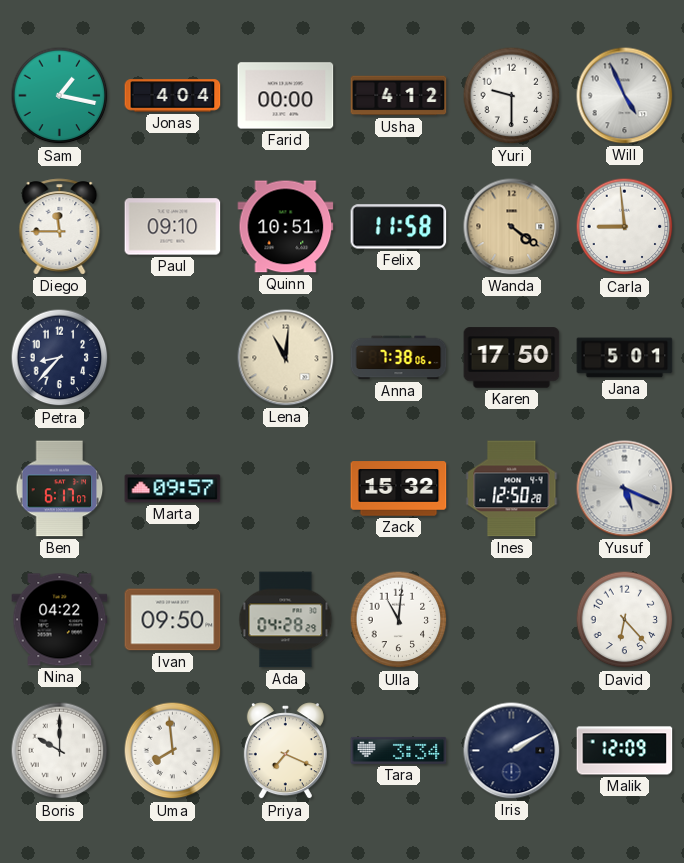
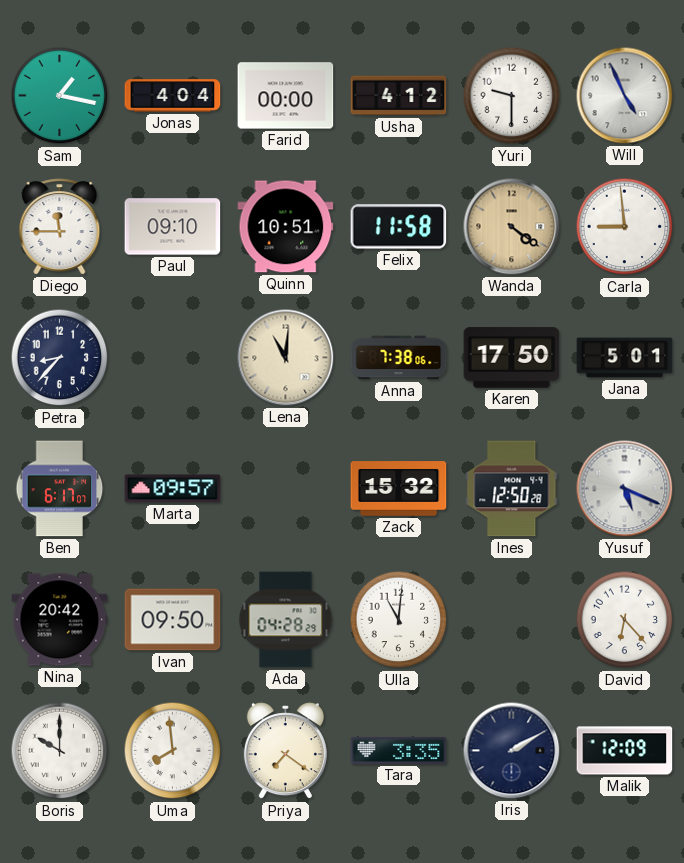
Nina: 04:22 -> 20:42 (60, 620)
Priya: 7:19 -> 7:21 (285, 751)
Tara: 3:34 -> 3:35 (399, 750)
